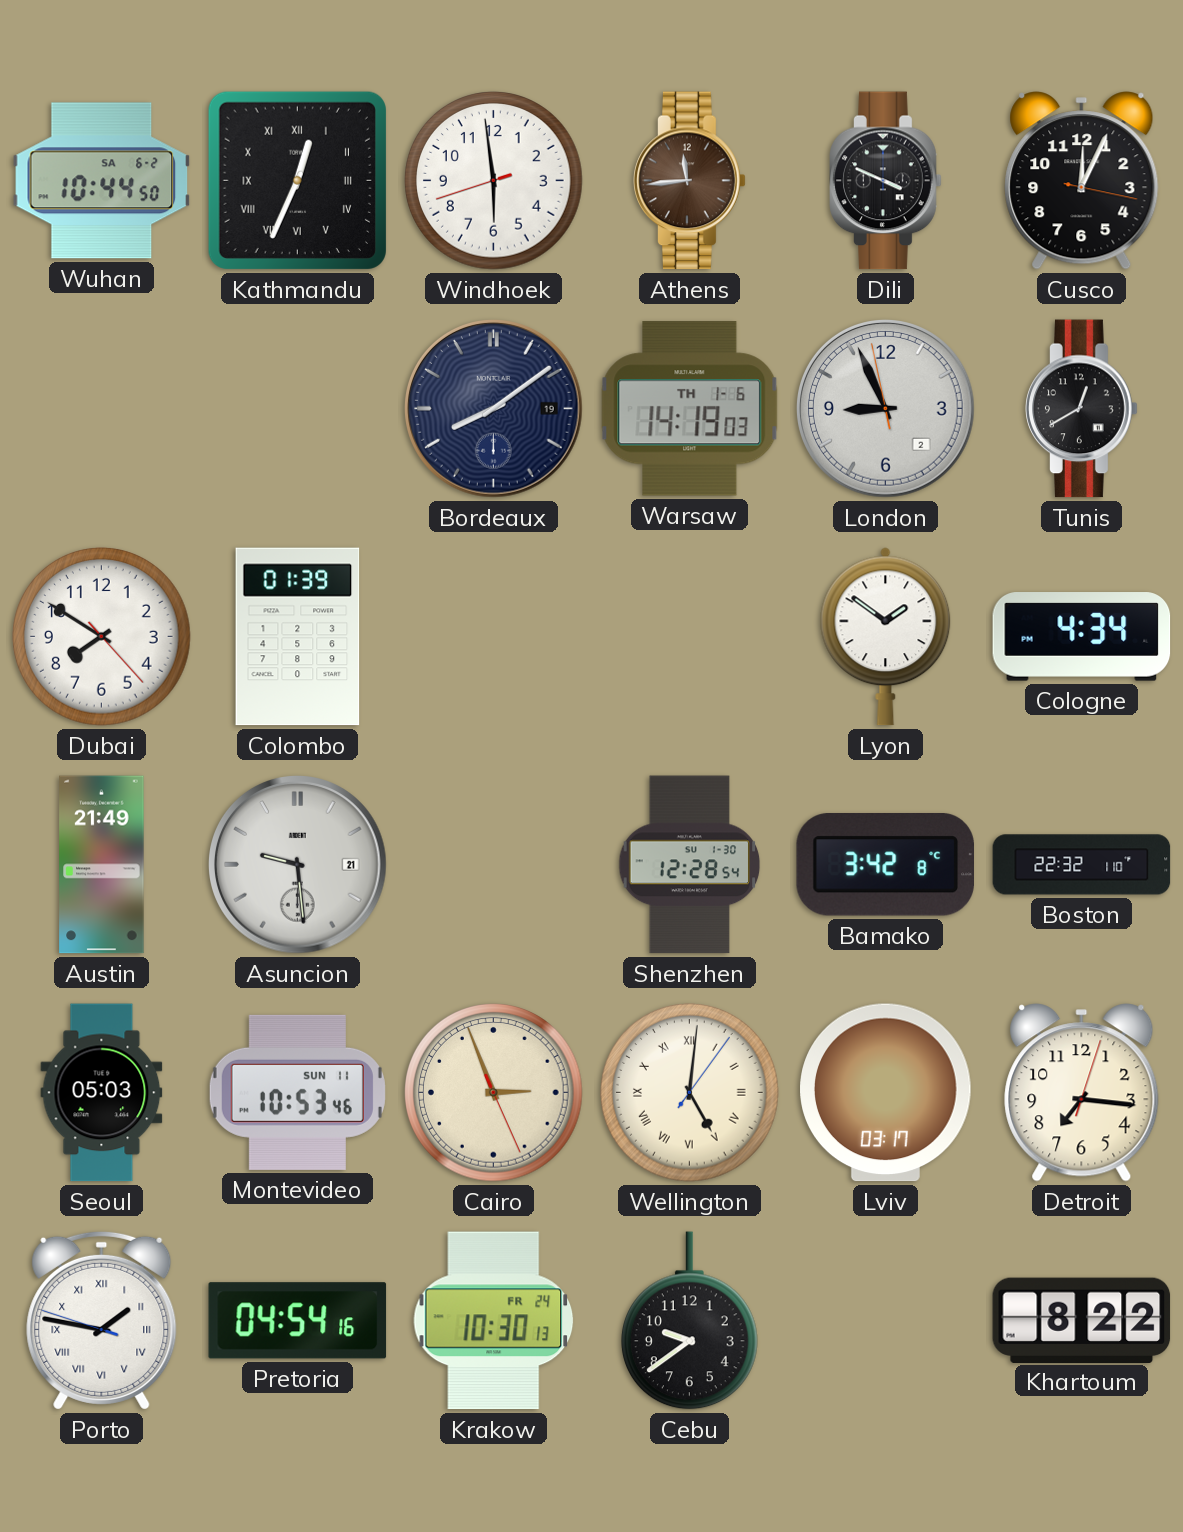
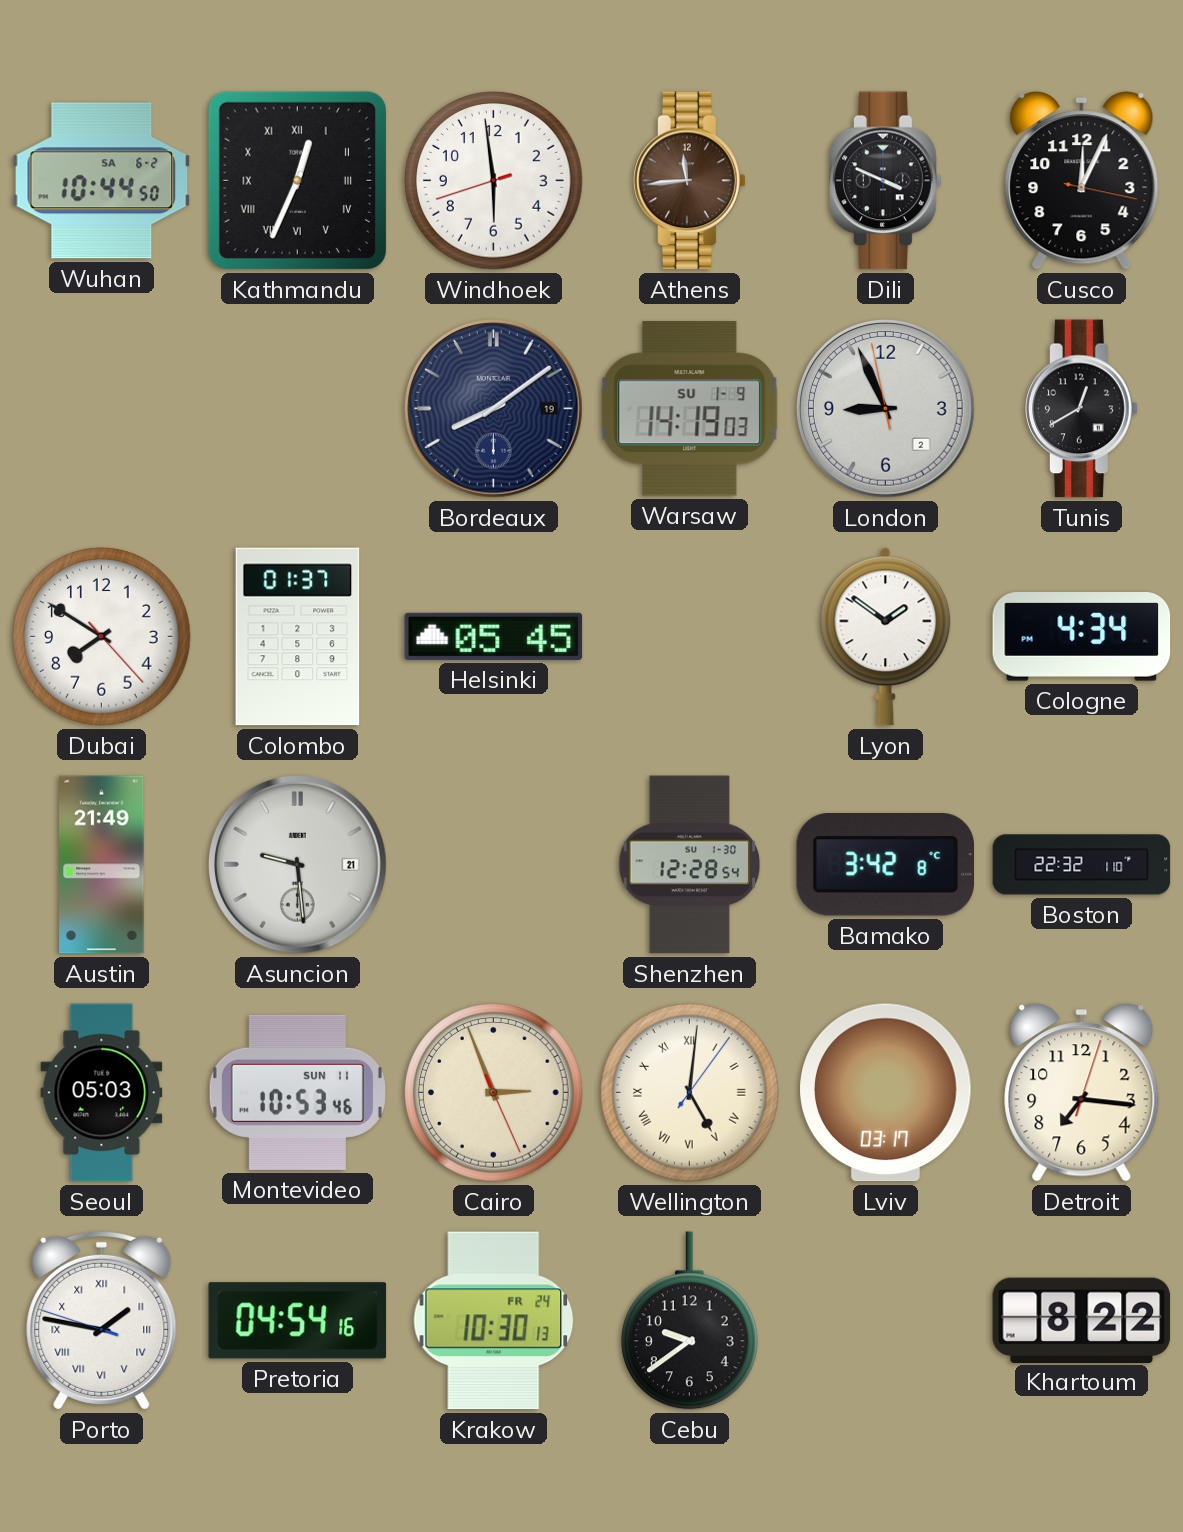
Warsaw date: TH 1-6 -> SU 1-9 (690, 409)
Colombo: 01:39 -> 01:37 (298, 637)
Helsinki: none -> 05:45 (494, 636)
